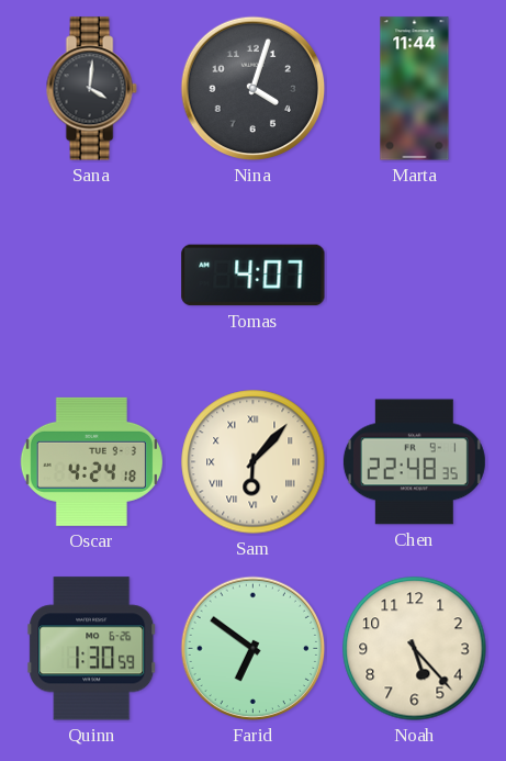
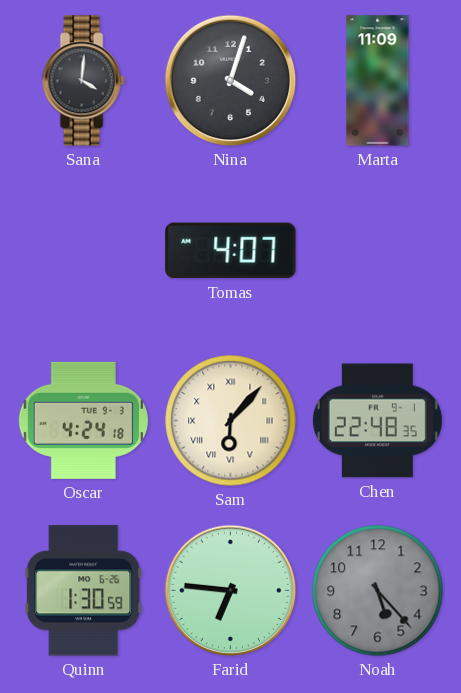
Marta: 11:44 -> 11:09 (378, 81)
Farid: 6:51 -> 6:46 (231, 591)
Noah dial: cream -> grey (378, 591)
